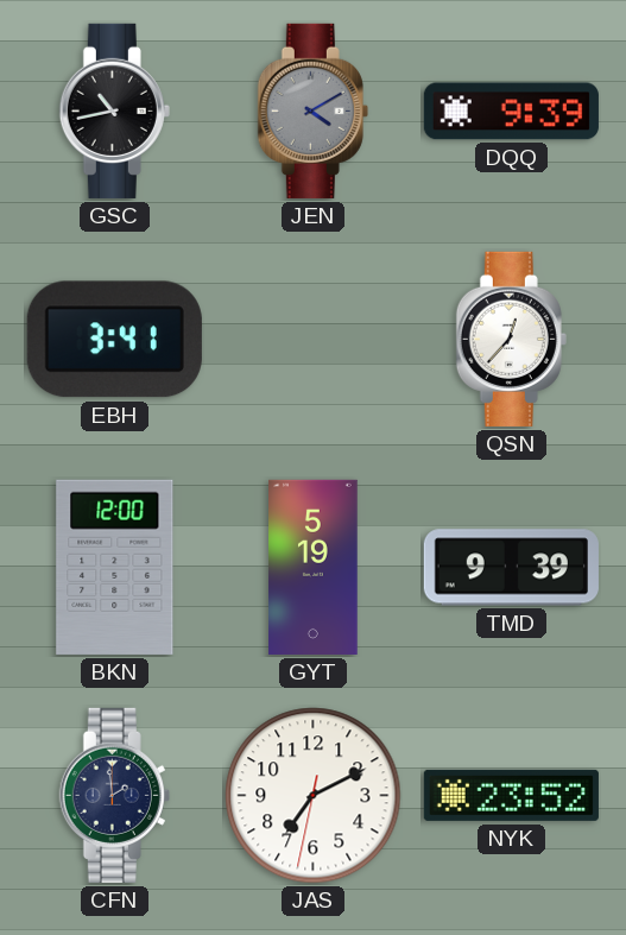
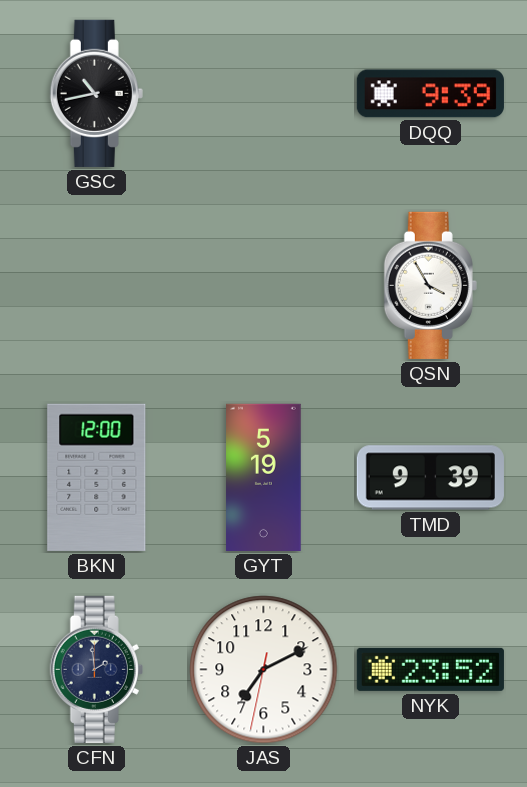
JEN: 4:10 -> none (312, 110)
EBH: 3:41 -> none (114, 340)
QSN: 12:37 -> 3:55 (430, 285)
